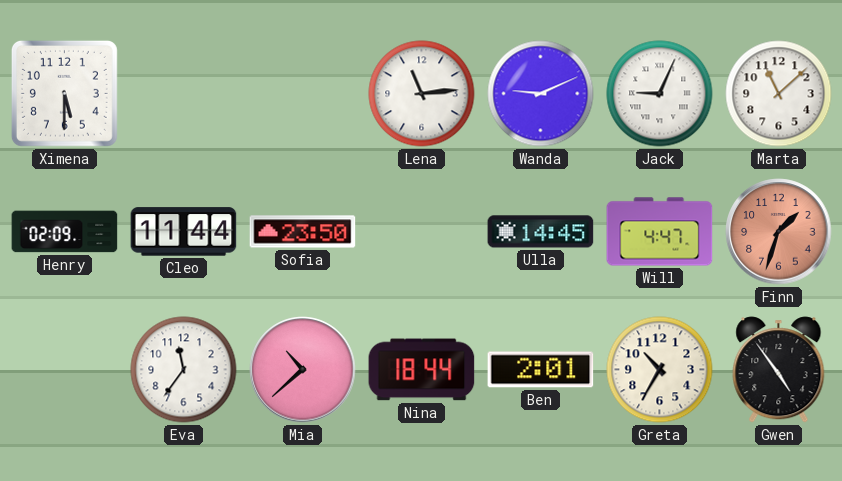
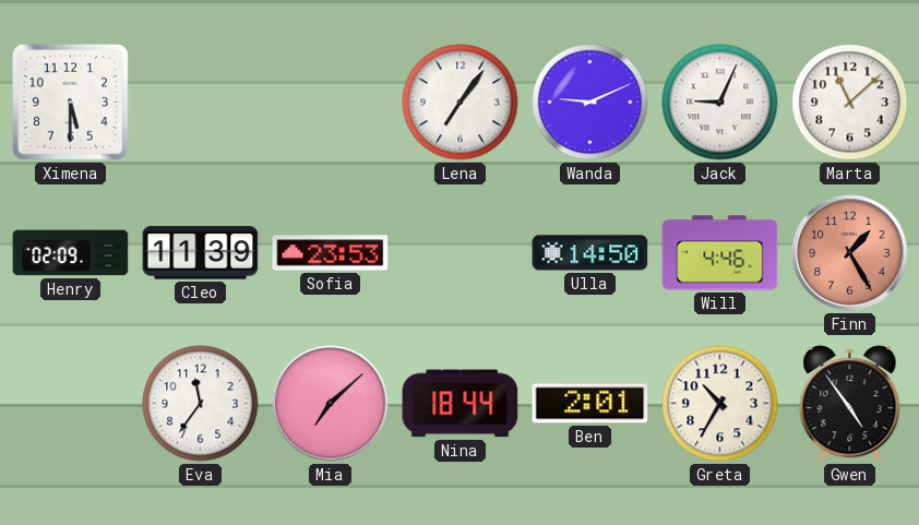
Lena: 11:14 -> 7:06 (461, 103)
Cleo: 11:44 -> 11:39 (201, 253)
Sofia: 23:50 -> 23:53 (331, 253)
Ulla: 14:45 -> 14:50 (590, 253)
Will: 4:47 -> 4:46 (720, 253)
Finn: 1:33 -> 1:25 (850, 253)
Mia: 10:38 -> 7:08 (331, 404)
